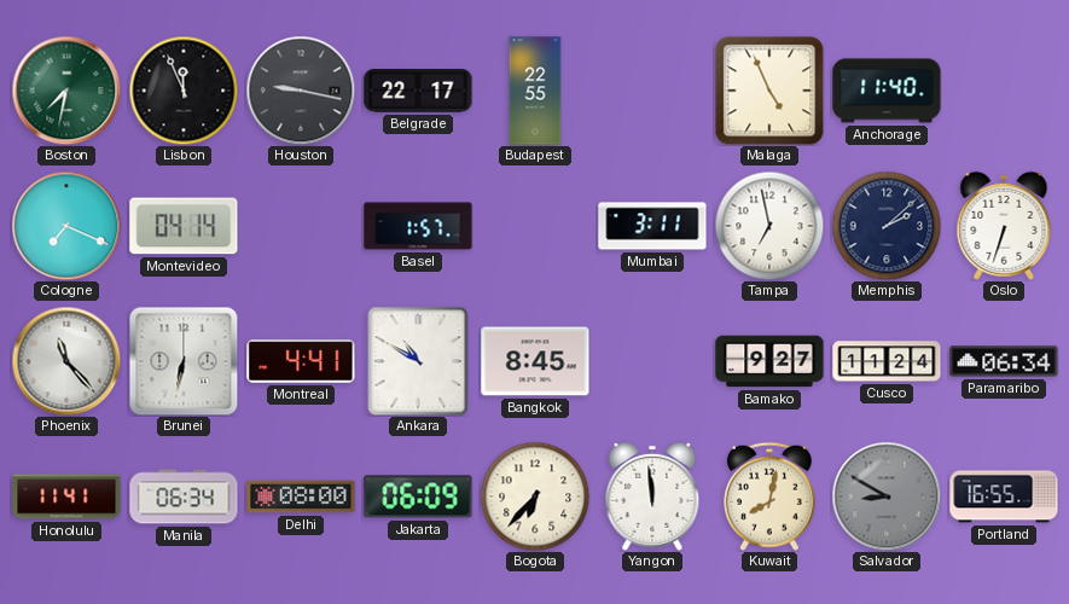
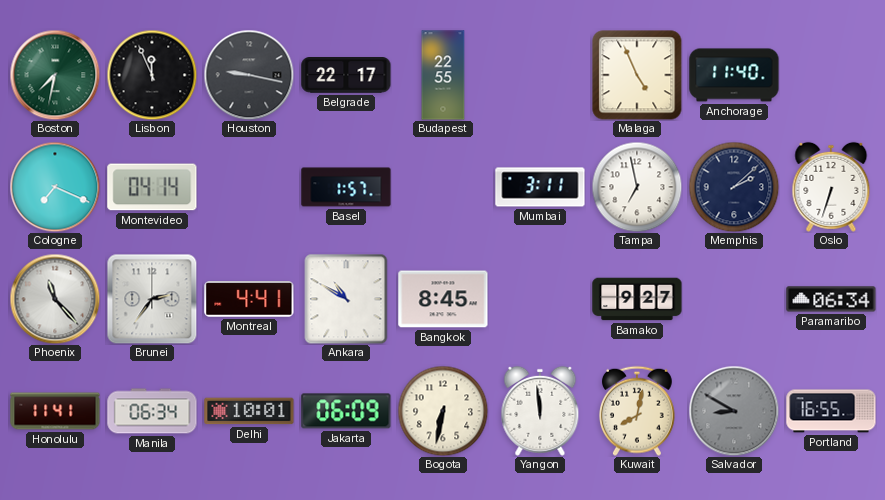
Brunei: 6:32 -> 2:36 (152, 299)
Cusco: 11:24 -> none (887, 361)
Delhi: 08:00 -> 10:01 (249, 411)
Bogota: 6:37 -> 6:32 (443, 411)
